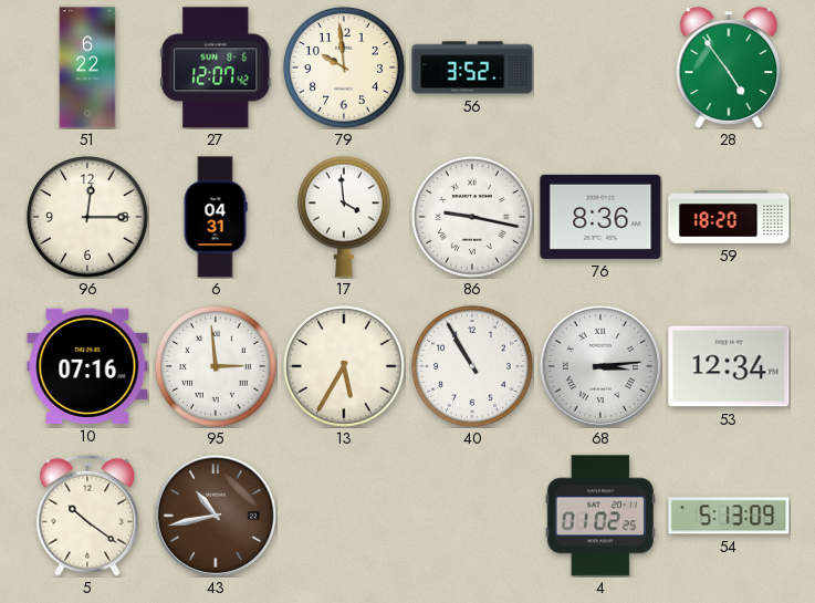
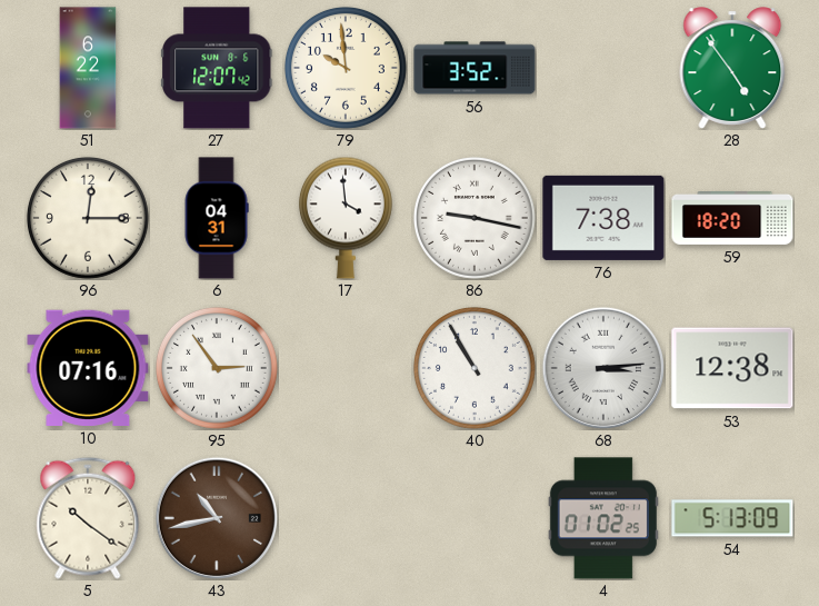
76: 8:36 -> 7:38 (603, 218)
95: 2:59 -> 2:54 (217, 368)
13: 5:35 -> none (344, 366)
53: 12:34 -> 12:38 (732, 368)
